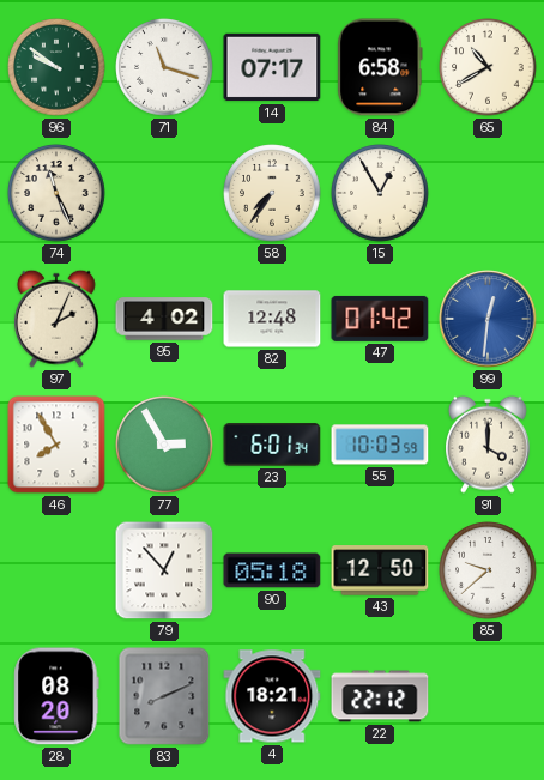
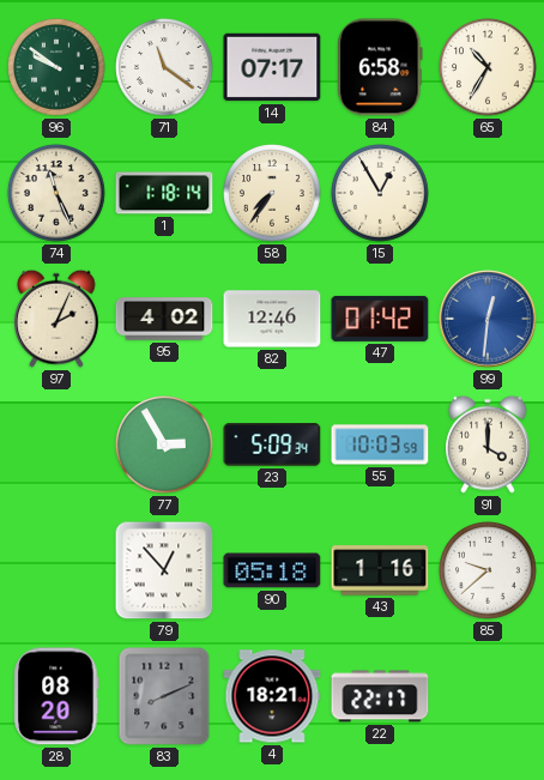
71: 11:18 -> 11:21 (164, 67)
65: 10:40 -> 10:35 (488, 67)
1: none -> 1:18 (164, 193)
82: 12:48 -> 12:46 (272, 319)
46: 7:55 -> none (56, 445)
23: 6:01 -> 5:09 (272, 445)
43: 12:50 -> 1:16 (380, 570)
22: 22:12 -> 22:17 (380, 696)
